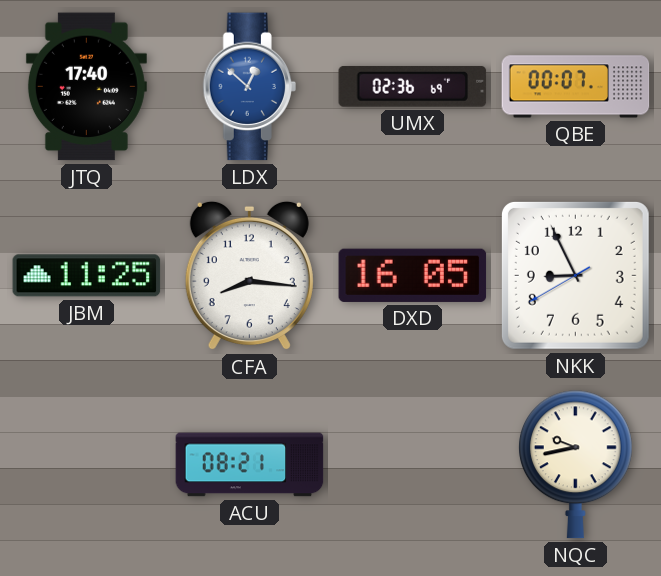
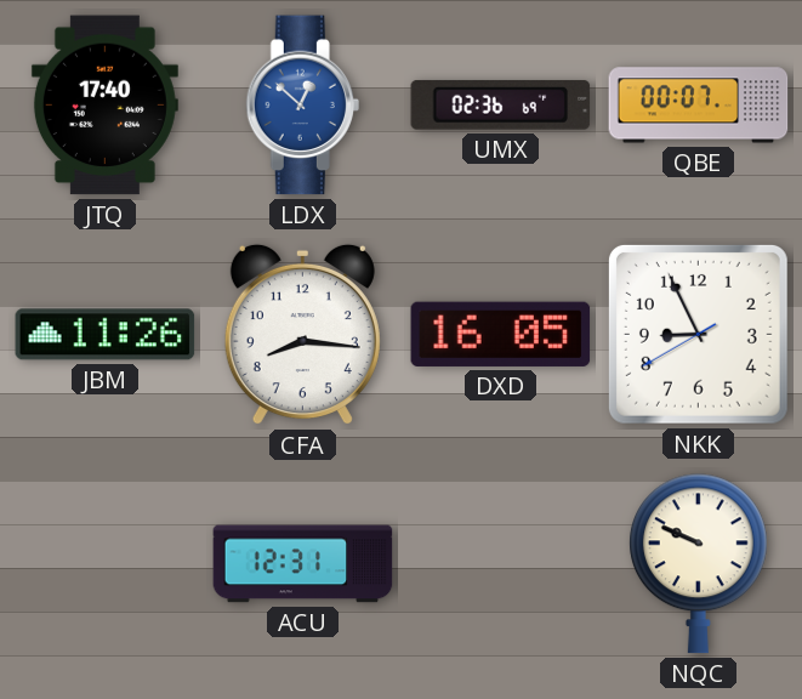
JBM: 11:25 -> 11:26 (106, 335)
ACU: 08:21 -> 12:31 (303, 564)
NQC: 9:43 -> 9:49 (698, 564)
